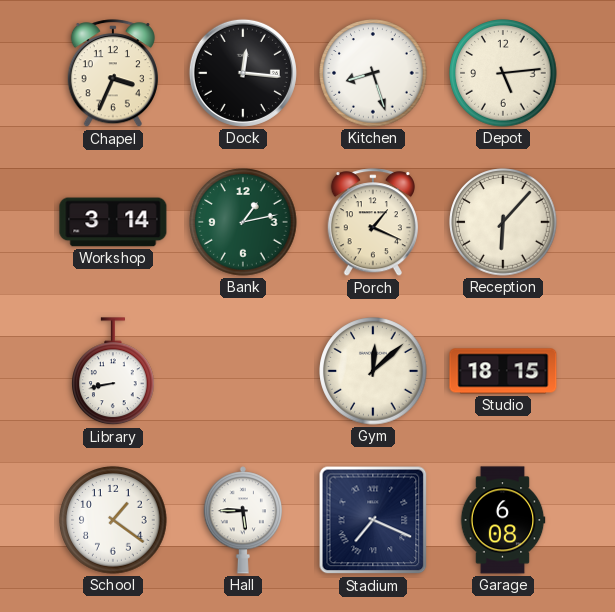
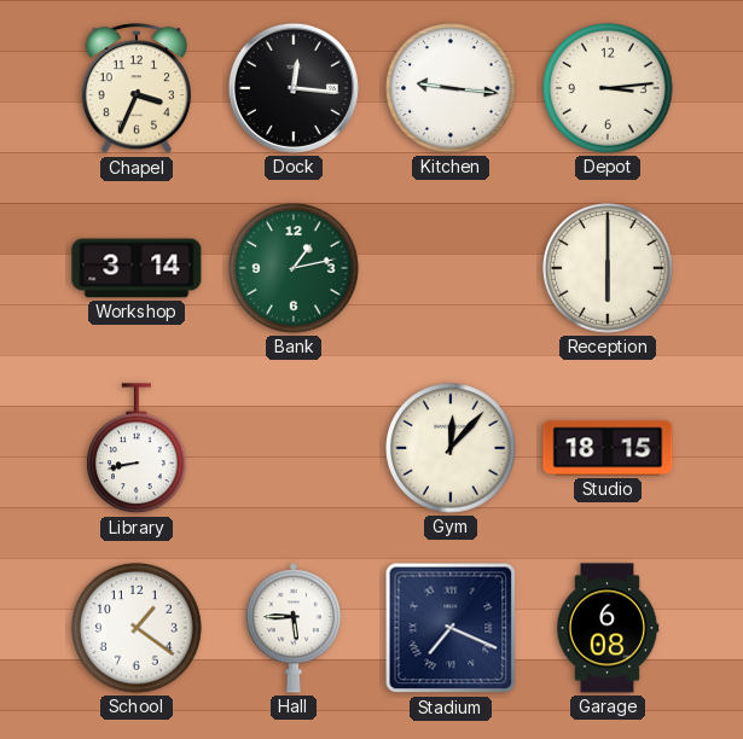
Kitchen: 8:27 -> 9:16 (451, 88)
Depot: 5:14 -> 3:14 (608, 88)
Porch: 1:19 -> none (373, 223)
Reception: 6:07 -> 6:00 (608, 268)
Gym: 12:08 -> 12:07 (451, 448)
